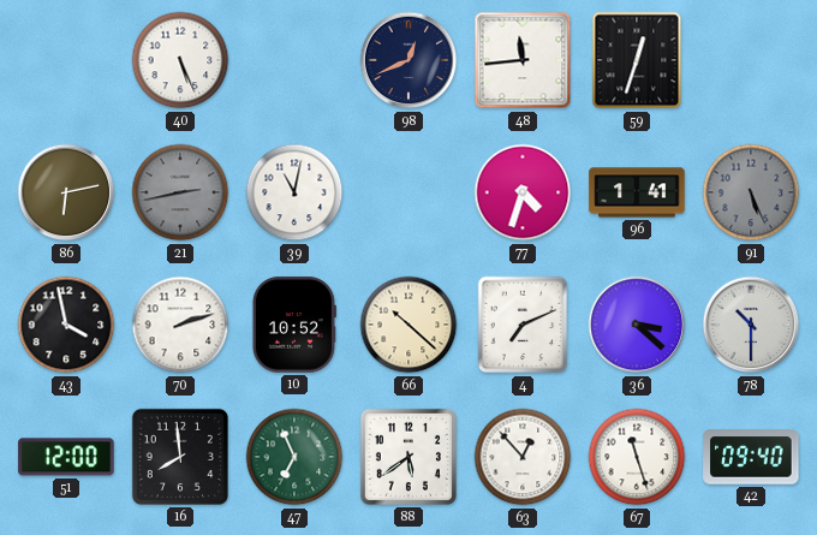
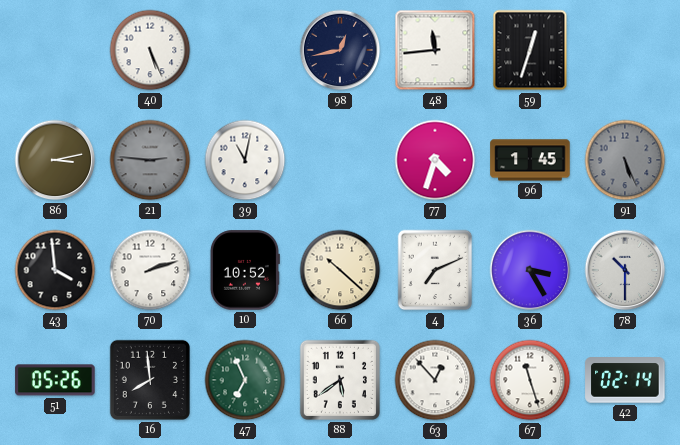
98: 12:41 -> 12:43 (340, 50)
86: 6:13 -> 3:13 (55, 160)
21: 2:43 -> 2:46 (150, 160)
96: 1:41 -> 1:45 (530, 160)
43: 3:58 -> 3:59 (55, 270)
36: 3:22 -> 3:25 (530, 270)
51: 12:00 -> 05:26 (55, 380)
42: 09:40 -> 02:14 (625, 380)
